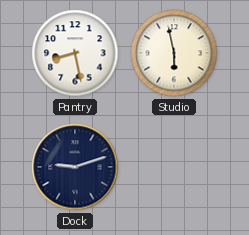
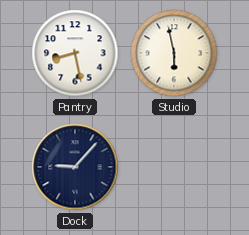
Dock: 9:12 -> 9:07 (75, 167)
